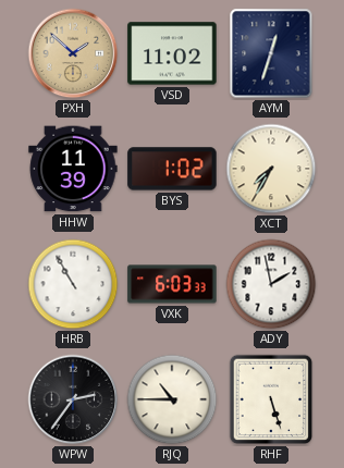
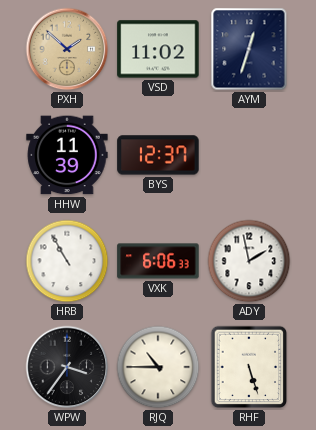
BYS: 1:02 -> 12:37 (158, 155)
XCT: 7:35 -> none (271, 169)
VXK: 6:03 -> 6:06 (158, 261)
WPW: 2:36 -> 3:36 (67, 367)
